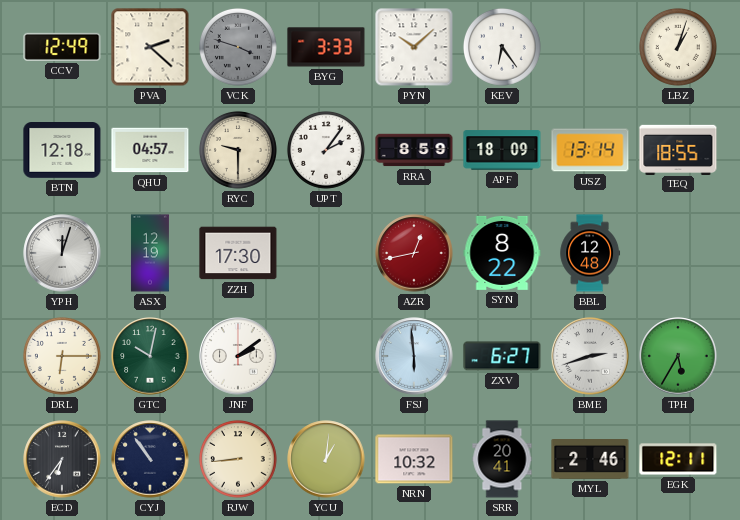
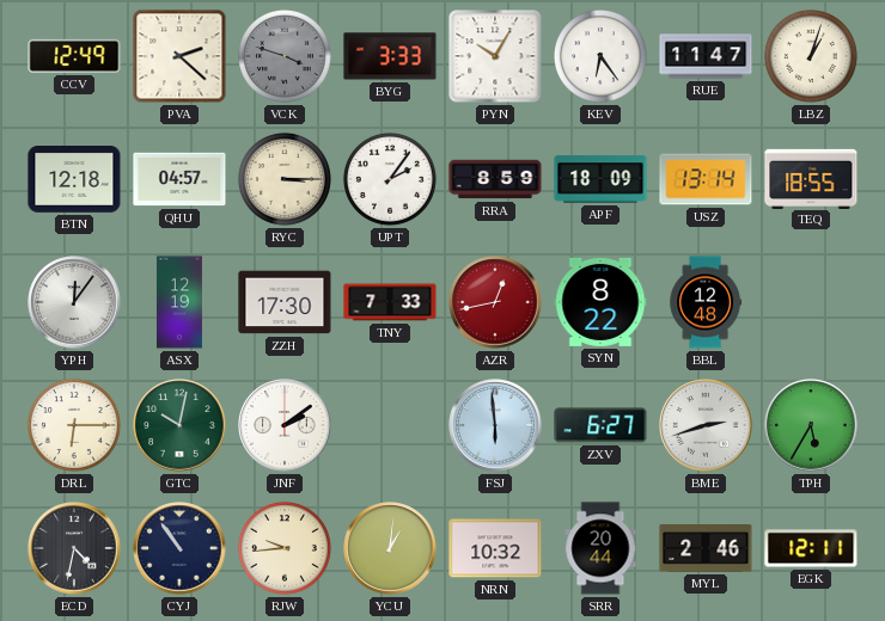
PYN: 10:08 -> 10:05 (495, 56)
RUE: none -> 11:47 (706, 56)
RYC: 9:30 -> 3:15 (285, 179)
YPH: 12:03 -> 12:06 (74, 302)
TNY: none -> 7:33 (390, 302)
ECD: 6:36 -> 4:32 (74, 548)
RJW: 8:44 -> 9:44 (285, 548)
SRR: 20:41 -> 20:44 (600, 548)
